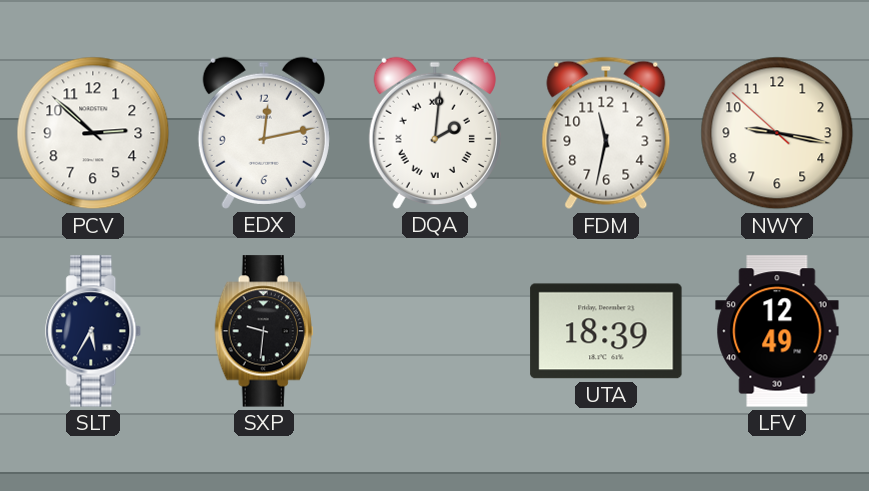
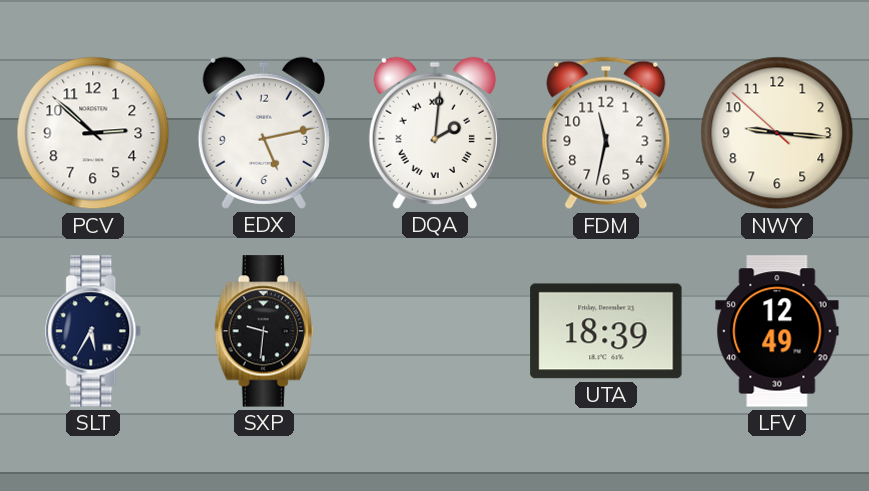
EDX: 12:13 -> 5:13 (264, 133)
NWY: 9:16 -> 9:15 (777, 133)
